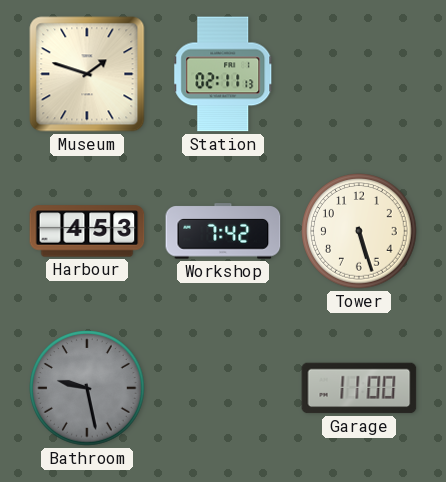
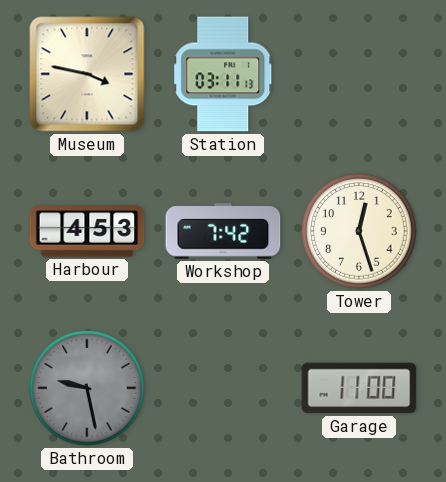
Museum: 1:48 -> 3:47 (87, 74)
Station: 02:11 -> 03:11 (223, 74)
Tower: 5:27 -> 12:27 (359, 231)
